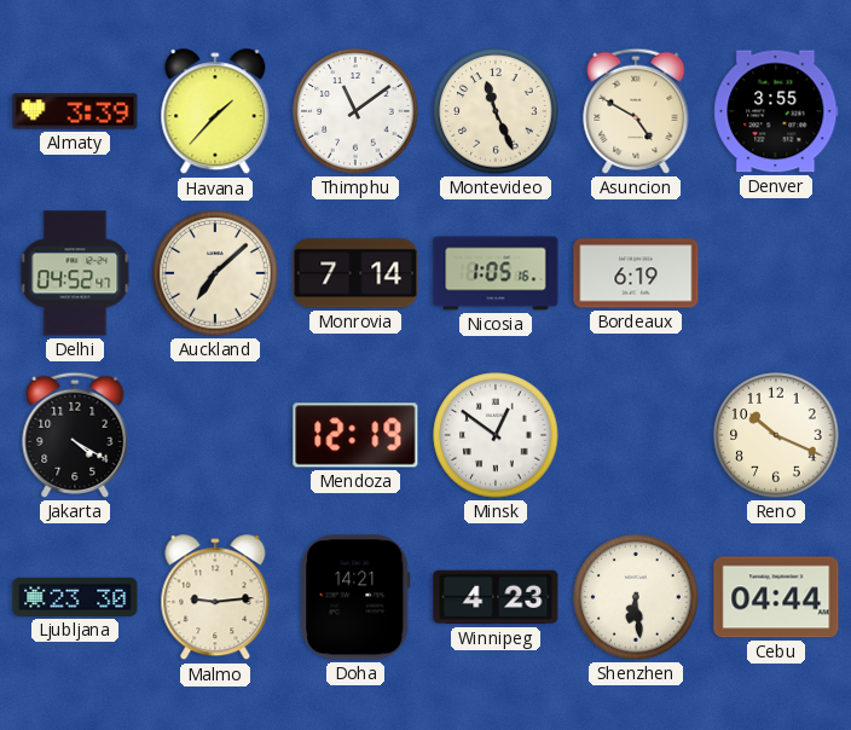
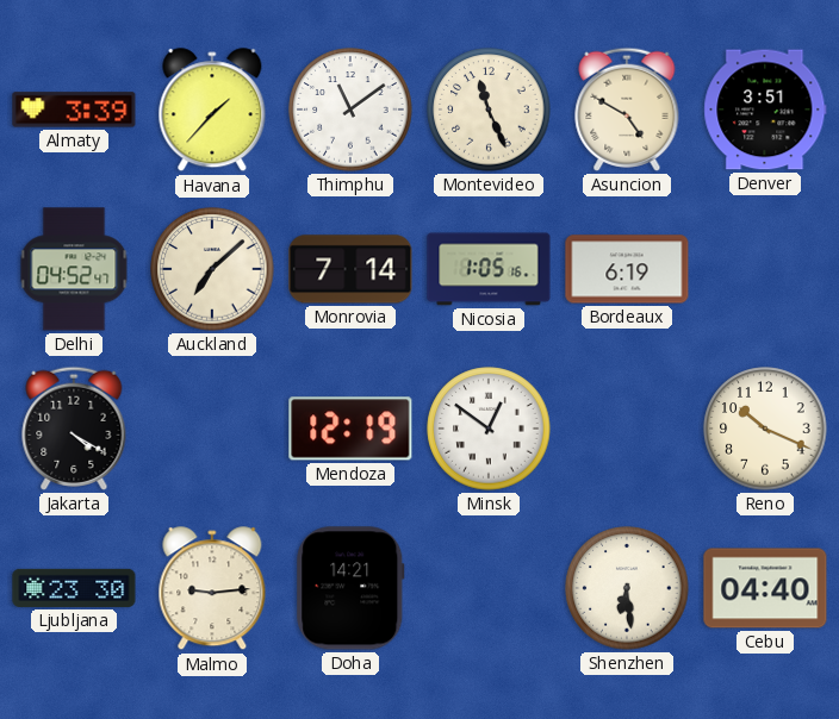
Denver: 3:55 -> 3:51 (765, 110)
Winnipeg: 4:23 -> none (496, 597)
Cebu: 04:44 -> 04:40 (765, 588)
